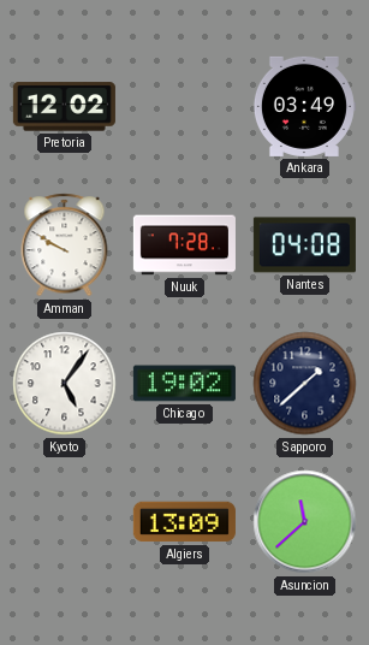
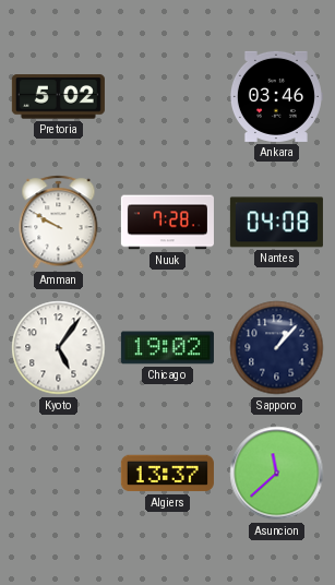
Pretoria: 12:02 -> 5:02 (58, 97)
Ankara: 03:49 -> 03:46 (276, 96)
Sapporo: 1:38 -> 1:07 (277, 348)
Algiers: 13:09 -> 13:37 (167, 474)
